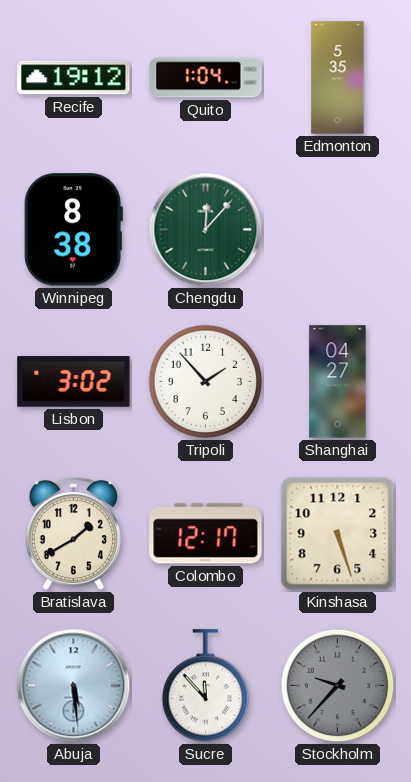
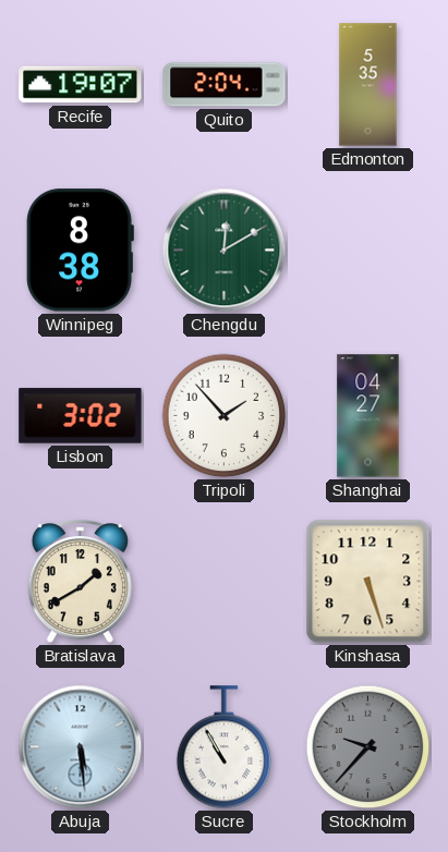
Recife: 19:12 -> 19:07 (81, 85)
Quito: 1:04 -> 2:04 (225, 85)
Chengdu: 12:07 -> 12:10 (225, 251)
Colombo: 12:17 -> none (206, 534)
Sucre: 11:53 -> 10:55 (225, 747)
